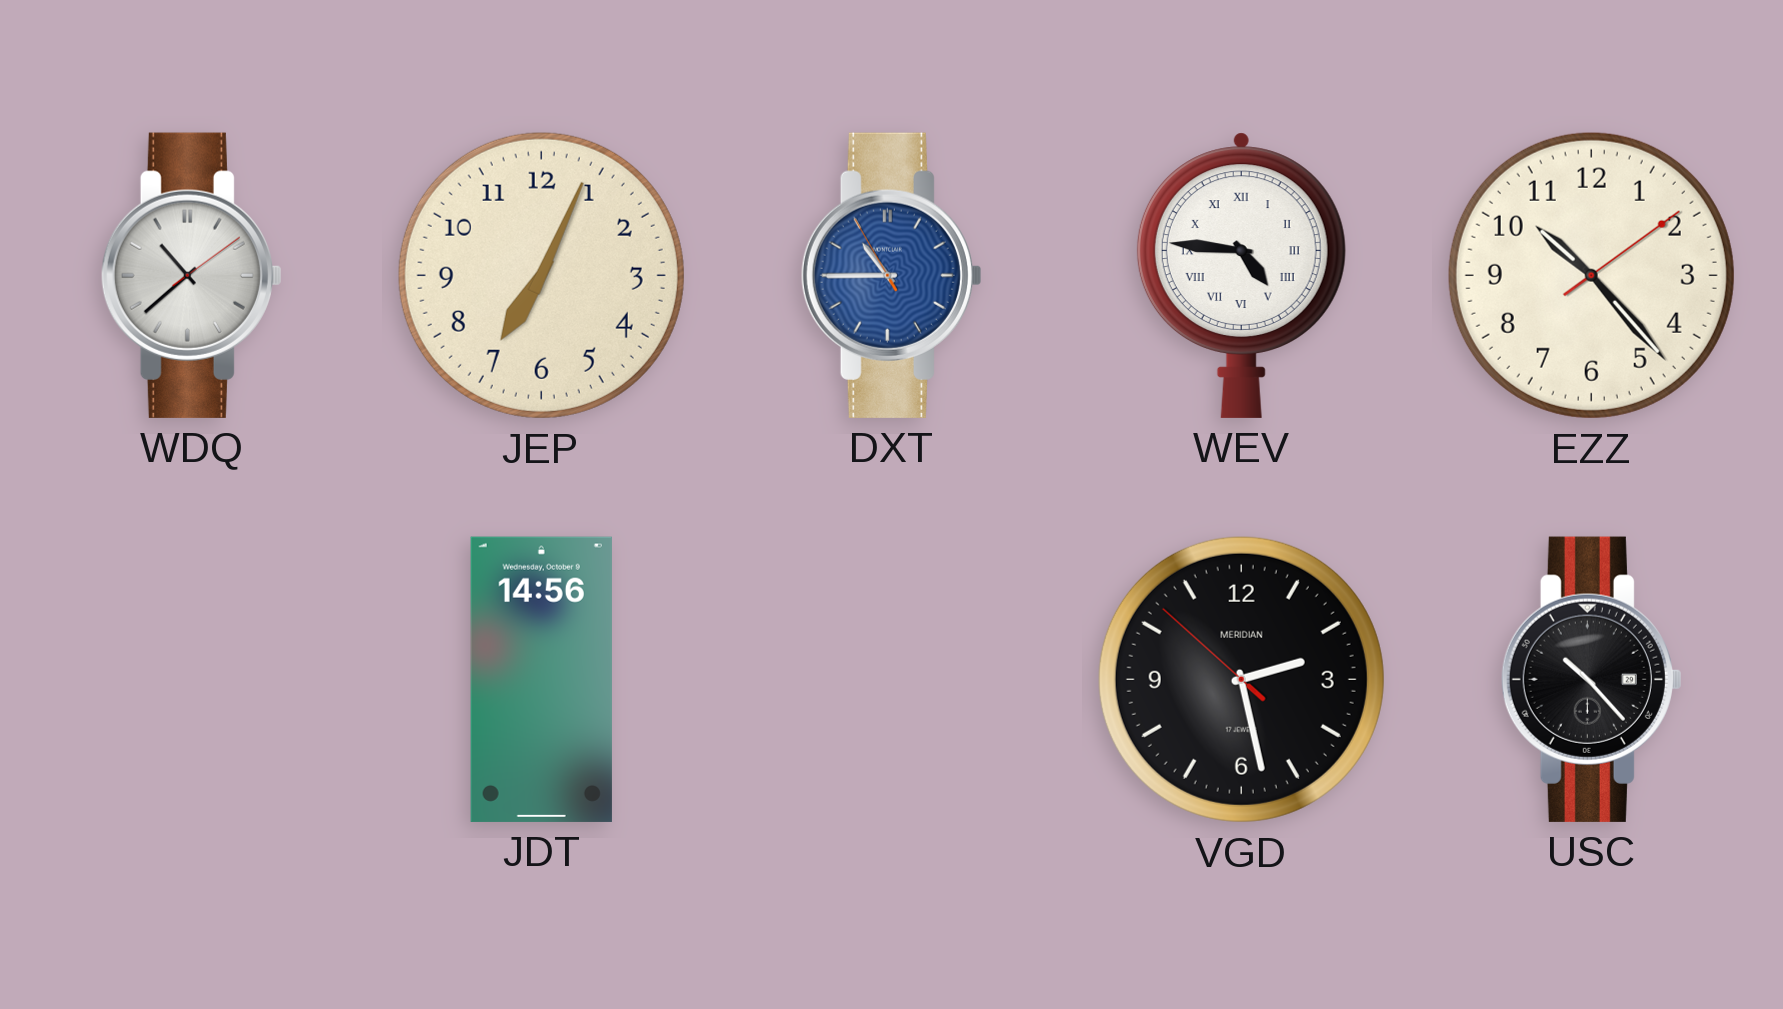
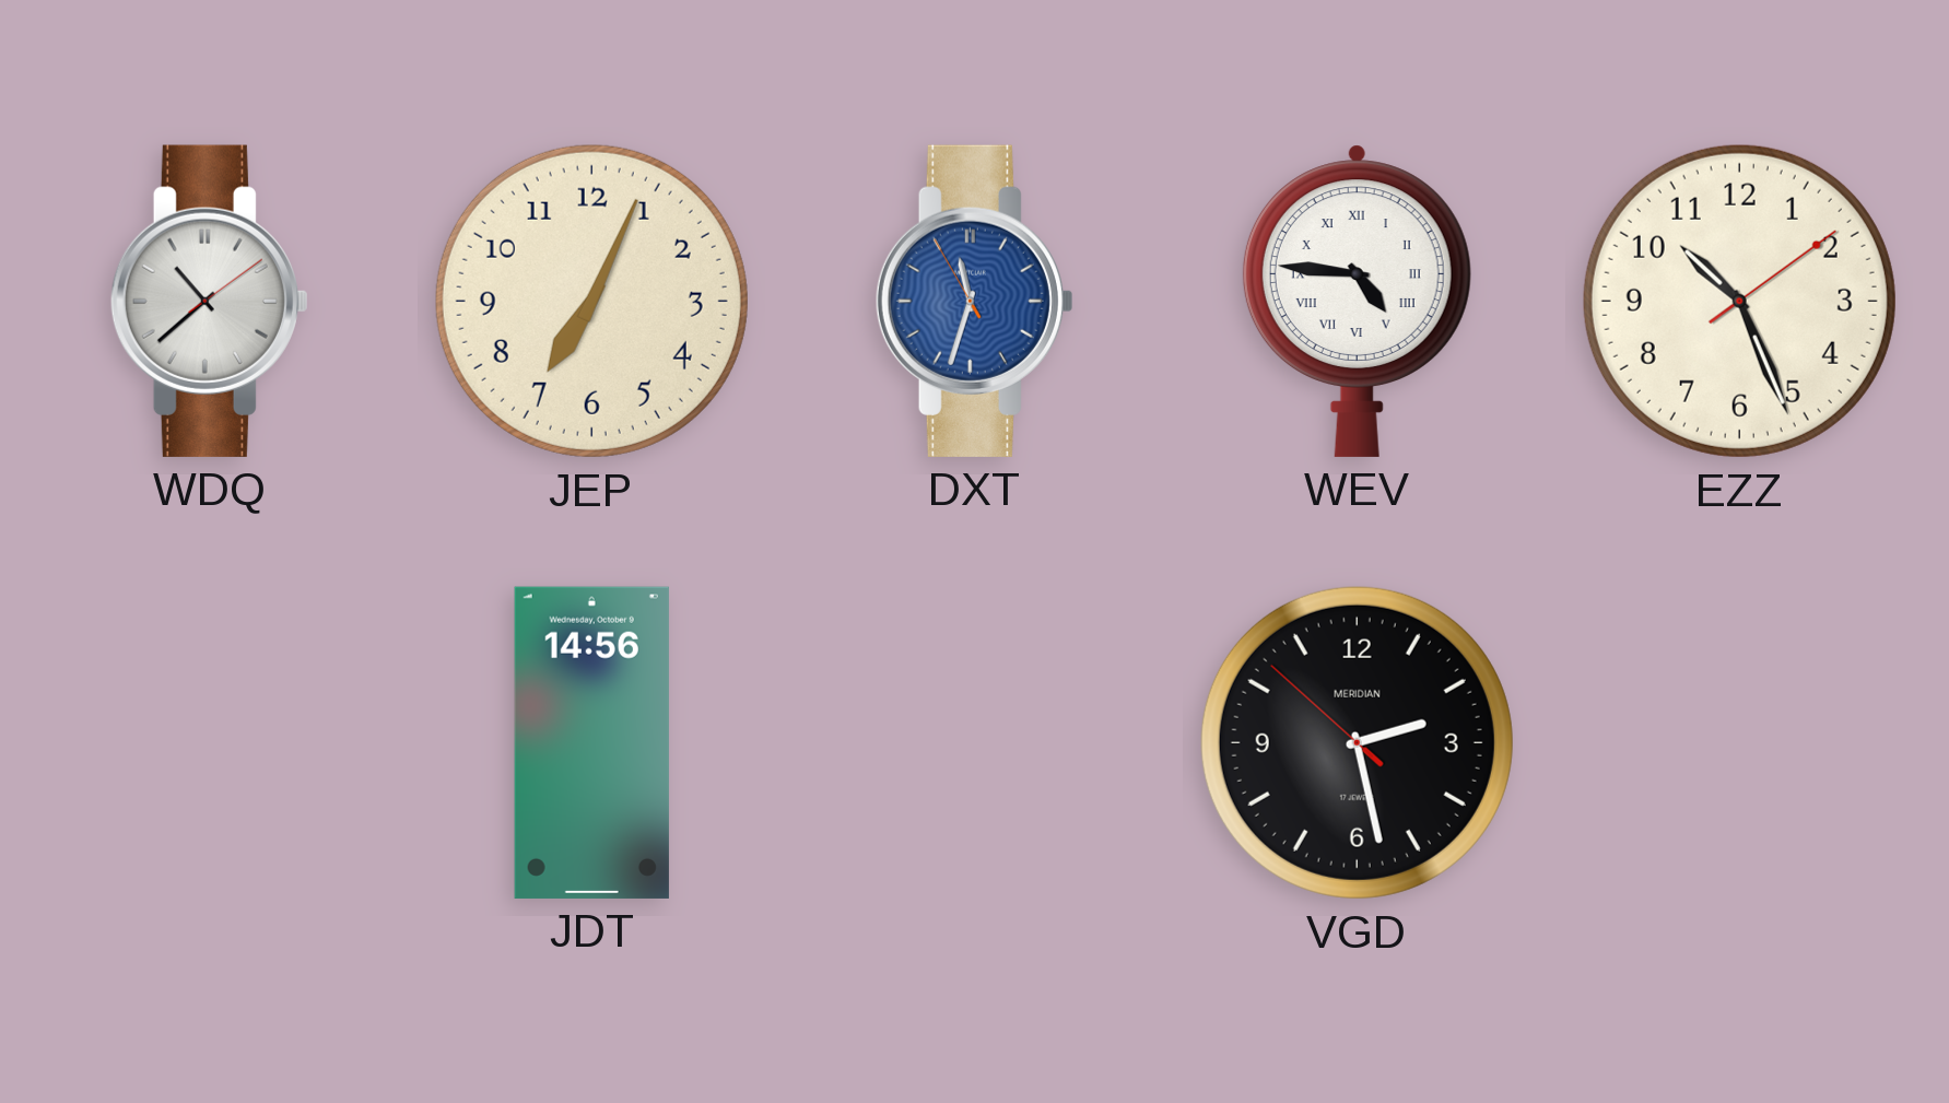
DXT: 10:44 -> 11:32 (974, 301)
EZZ: 10:23 -> 10:26 (1739, 301)
USC: 10:23 -> none (1591, 679)
